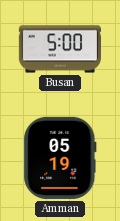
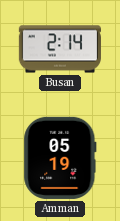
Busan: 5:00 -> 2:14 (60, 49)
